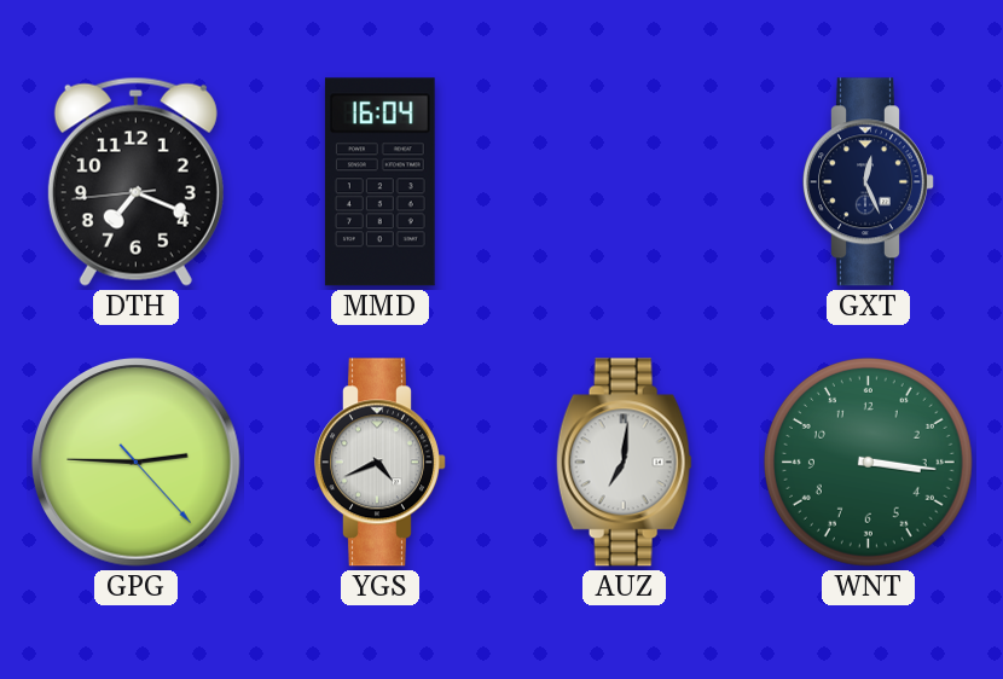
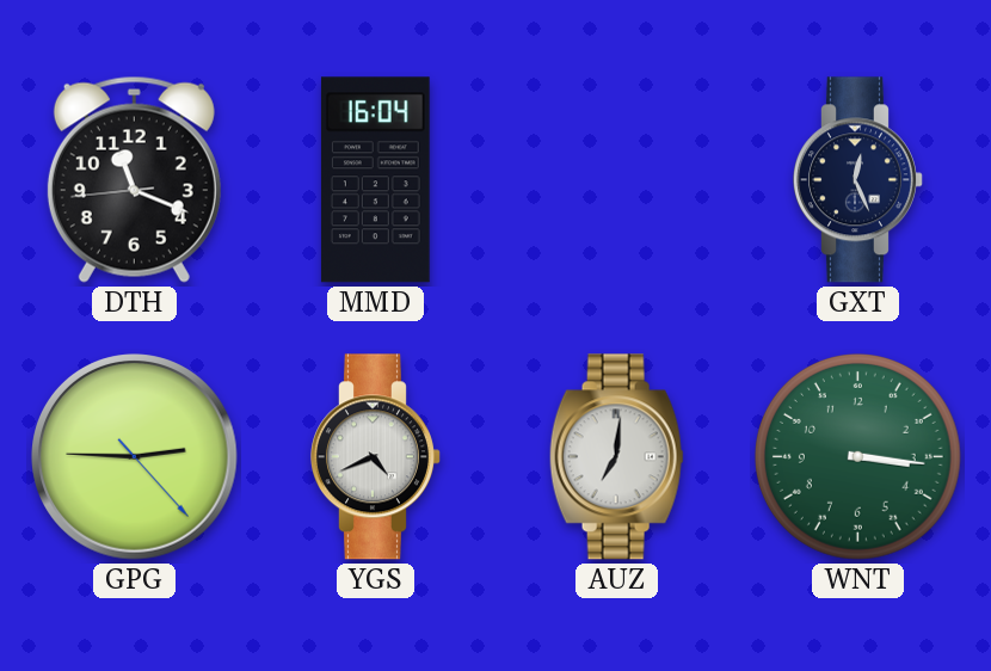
DTH: 7:18 -> 11:18 (134, 179)
